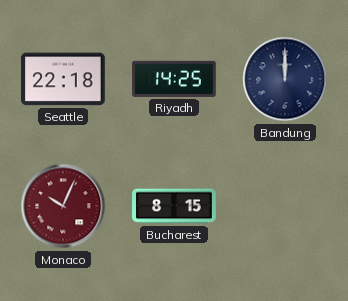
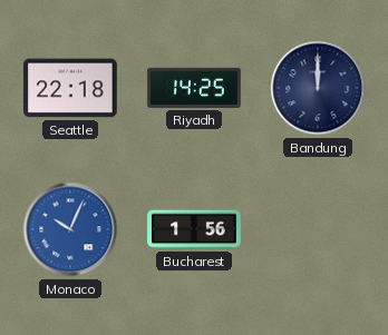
Monaco dial: burgundy -> blue (70, 229)
Bucharest: 8:15 -> 1:56 (194, 229)
